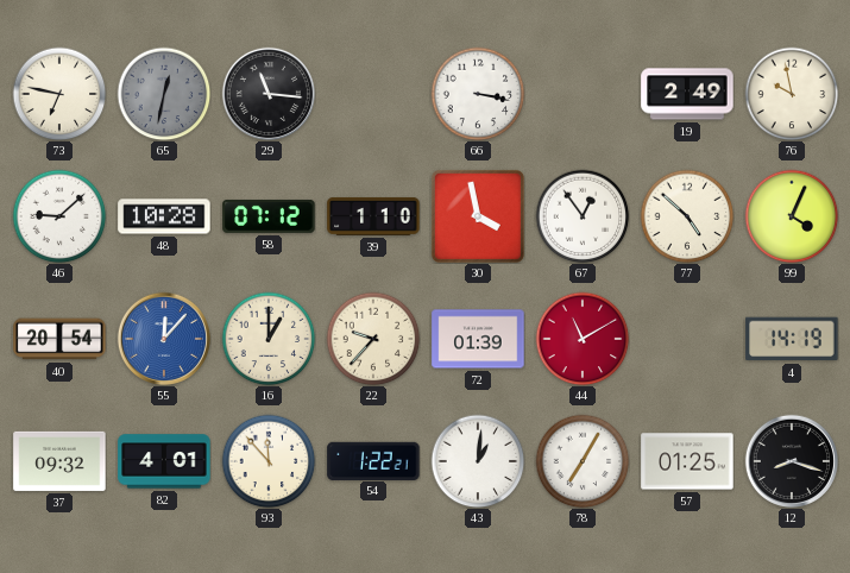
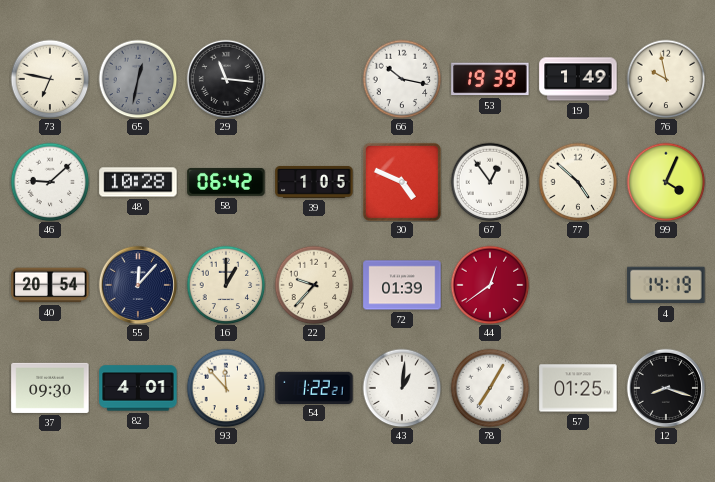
66: 3:17 -> 10:17 (402, 79)
53: none -> 19:39 (490, 79)
19: 2:49 -> 1:49 (578, 79)
58: 07:12 -> 06:42 (226, 182)
39: 1:10 -> 1:05 (314, 182)
30: 3:58 -> 4:49 (402, 182)
55 dial: blue -> navy (137, 284)
44: 11:10 -> 12:39 (490, 285)
37: 09:32 -> 09:30 (50, 388)
